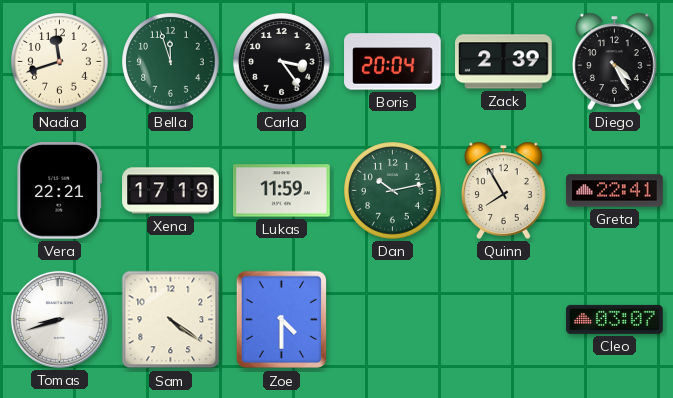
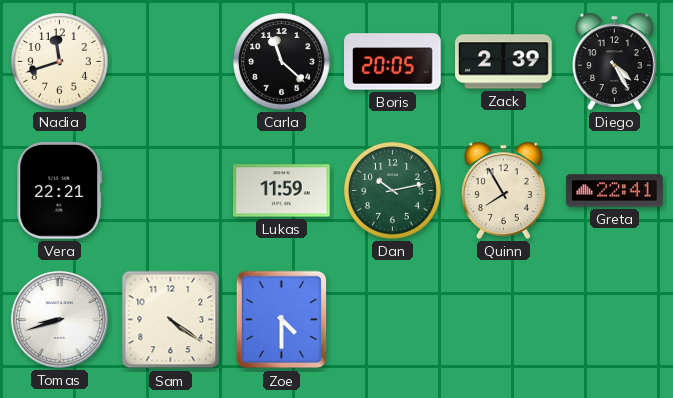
Bella: 11:57 -> none (171, 62)
Carla: 3:24 -> 11:22 (282, 62)
Boris: 20:04 -> 20:05 (393, 62)
Xena: 17:19 -> none (171, 191)
Cleo: 03:07 -> none (615, 319)
